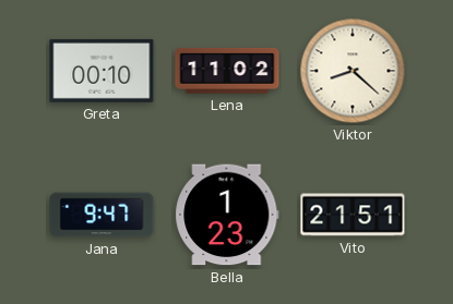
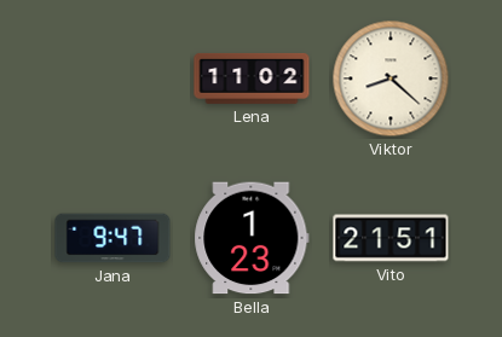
Greta: 00:10 -> none (102, 71)
